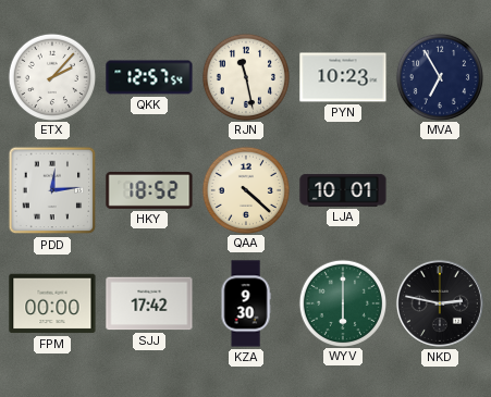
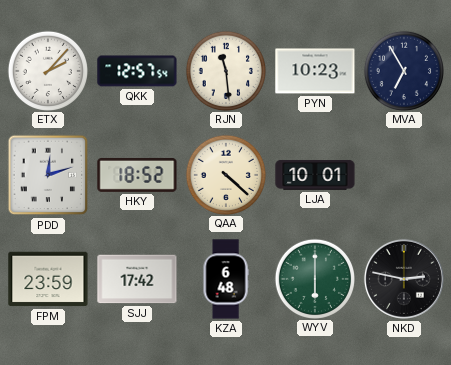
RJN: 11:28 -> 11:29 (225, 70)
PDD: 12:14 -> 12:12 (48, 175)
FPM: 00:00 -> 23:59 (48, 279)
KZA: 9:30 -> 6:48 (226, 279)
